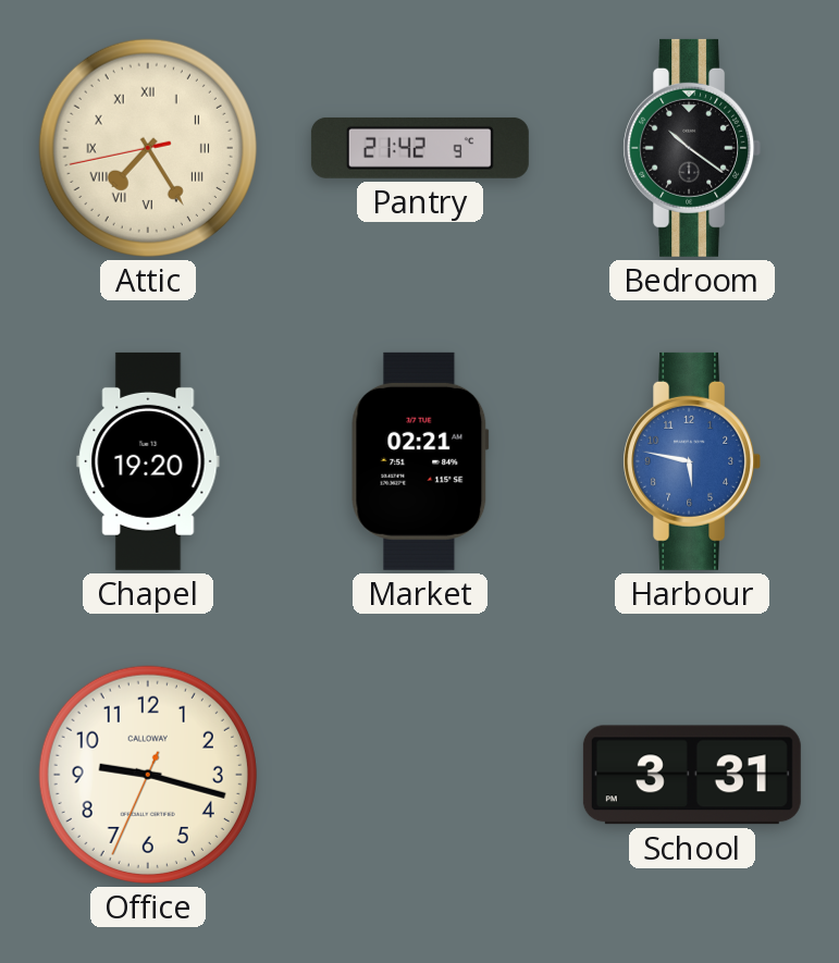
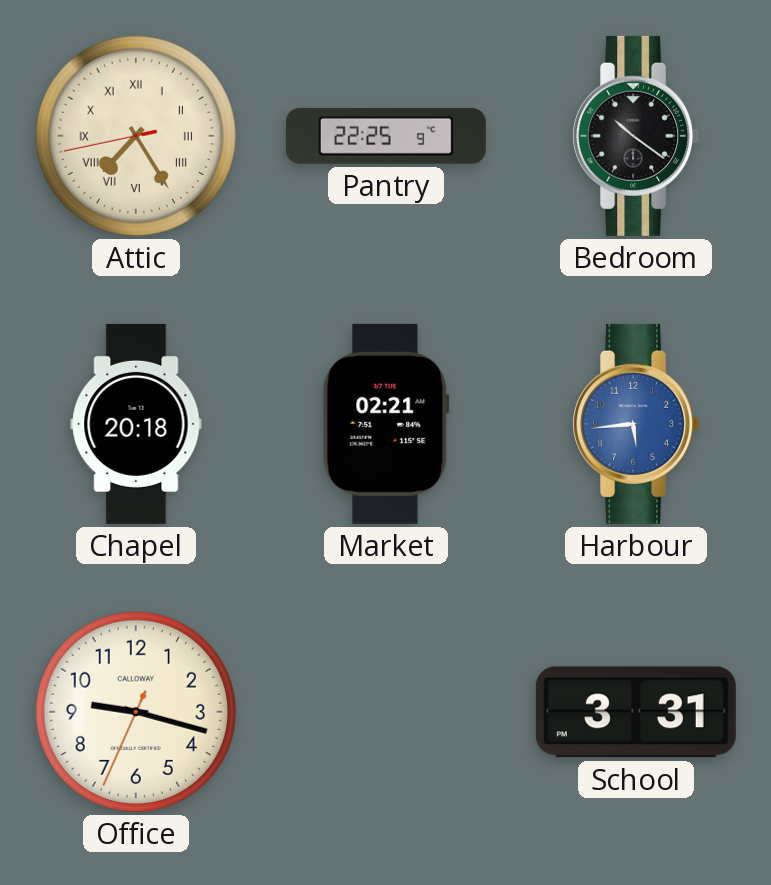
Pantry: 21:42 -> 22:25 (386, 136)
Chapel: 19:20 -> 20:18 (136, 424)
Harbour: 5:47 -> 5:44 (636, 424)
